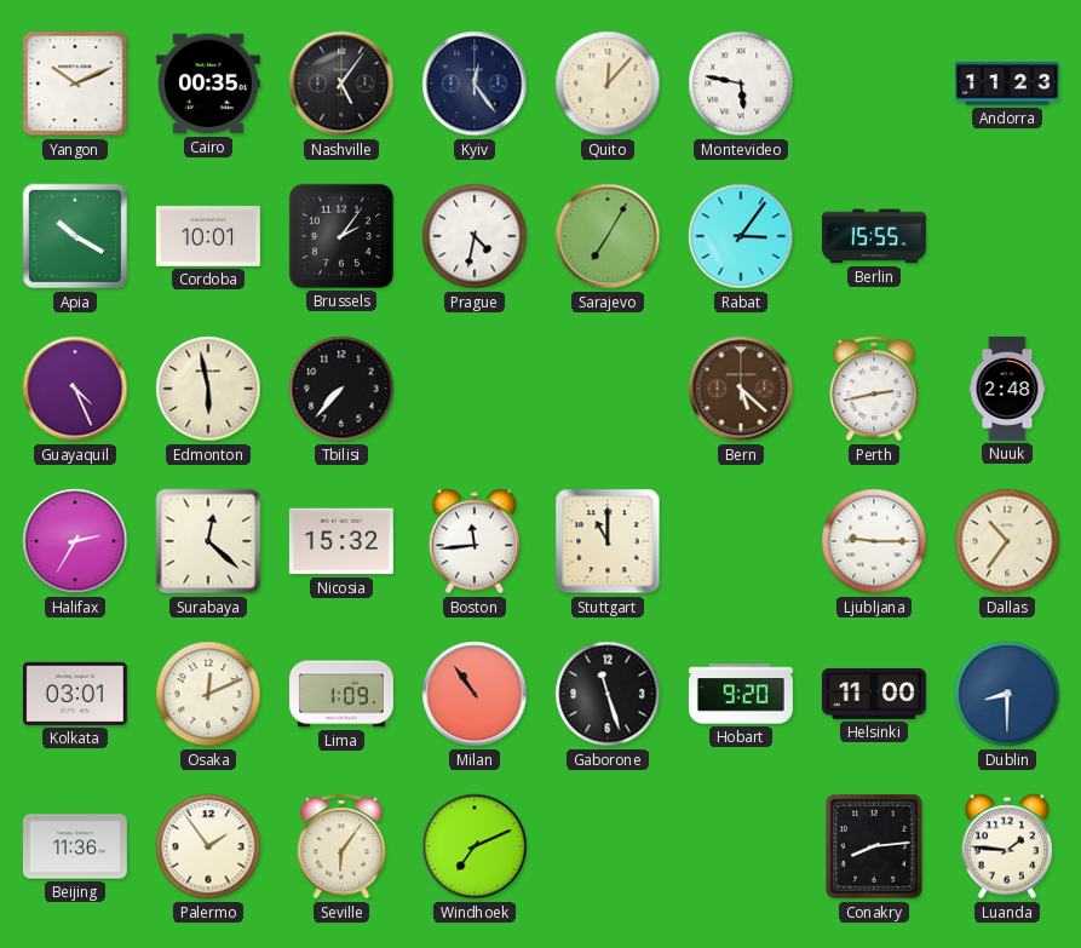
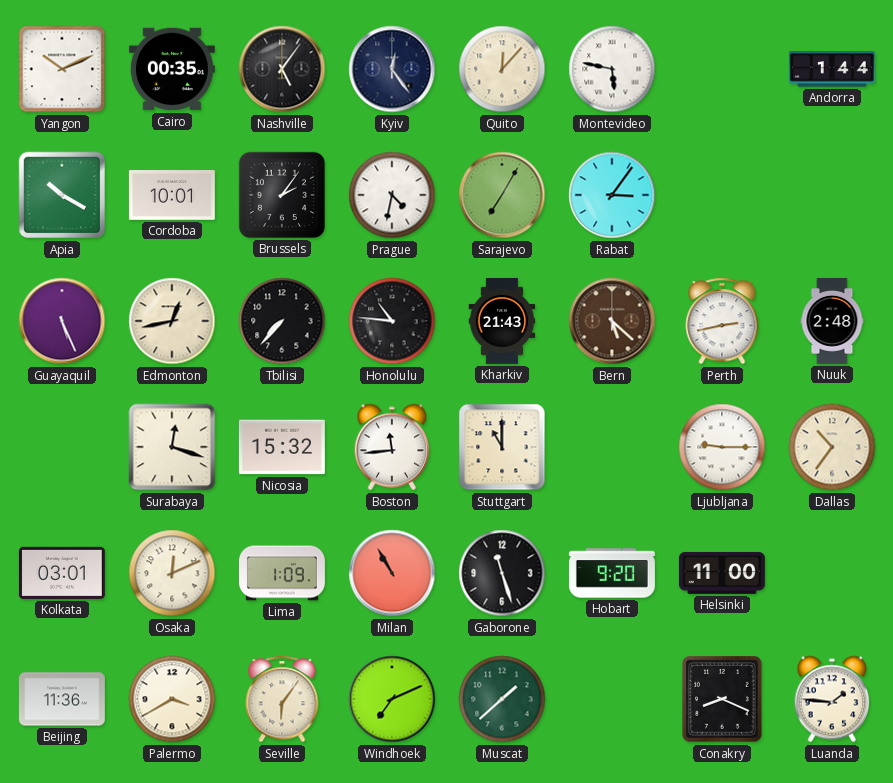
Andorra: 11:23 -> 1:44 (832, 69)
Berlin: 15:55 -> none (874, 236)
Guayaquil: 4:26 -> 5:26 (62, 321)
Edmonton: 5:58 -> 12:43 (172, 321)
Honolulu: none -> 10:46 (392, 321)
Kharkiv: none -> 21:43 (502, 321)
Halifax: 2:35 -> none (75, 541)
Surabaya: 12:22 -> 12:18 (172, 447)
Milan: 10:54 -> 10:55 (392, 573)
Dublin: 8:30 -> none (1007, 694)
Palermo: 1:54 -> 3:40 (172, 699)
Muscat: none -> 1:38 (502, 699)
Conakry: 8:14 -> 8:19 (723, 700)
